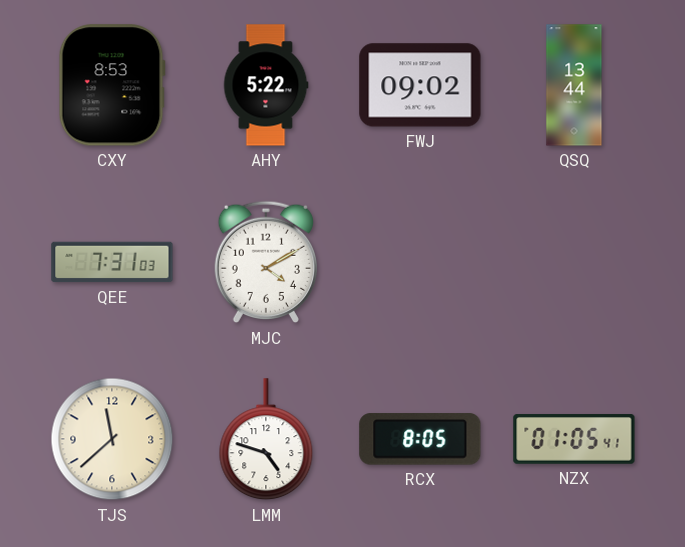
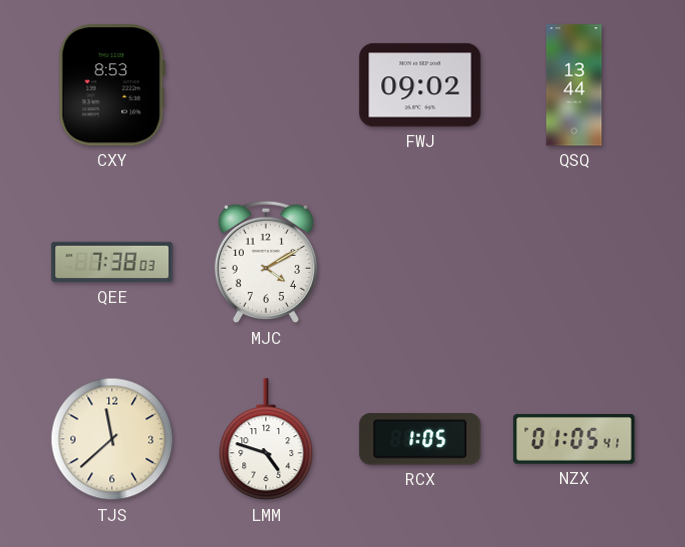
AHY: 5:22 -> none (266, 85)
QEE: 7:31 -> 7:38 (112, 262)
RCX: 8:05 -> 1:05 (420, 439)
